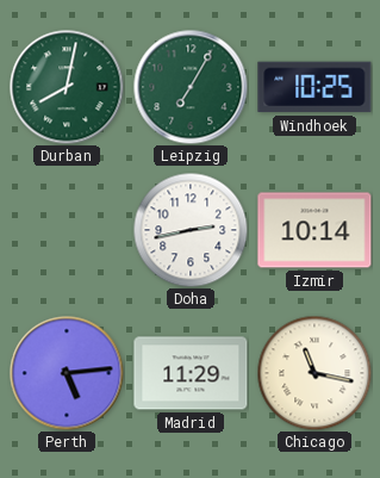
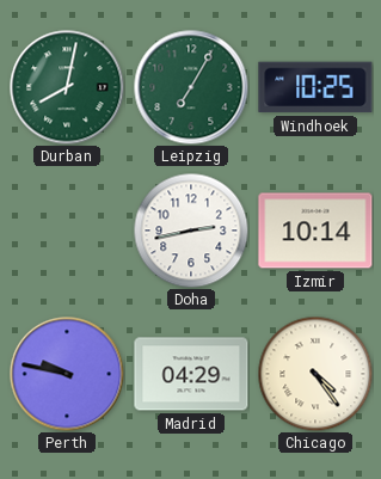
Perth: 5:14 -> 9:47 (67, 374)
Madrid: 11:29 -> 04:29 (191, 374)
Chicago: 11:17 -> 4:24 (315, 374)
